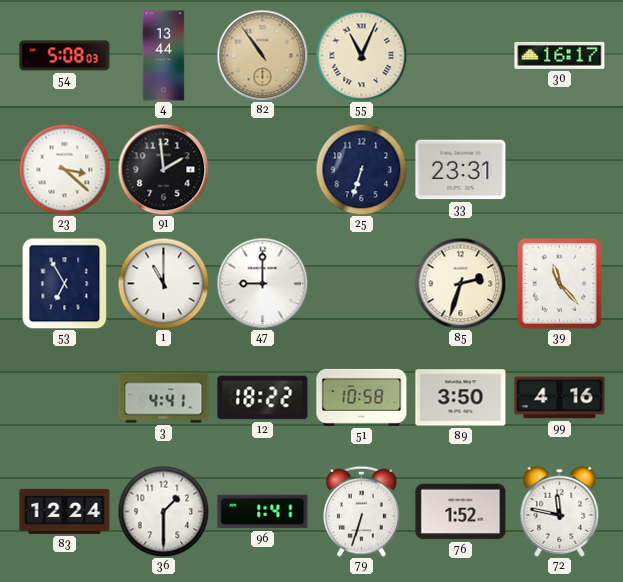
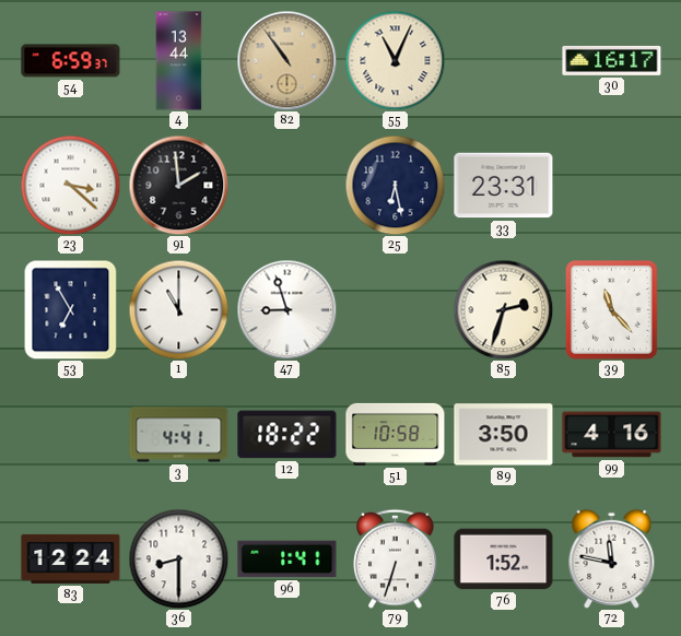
54: 5:08 -> 6:59 (71, 61)
25: 6:33 -> 6:28 (395, 185)
47: 9:00 -> 8:57 (286, 309)
36: 1:30 -> 8:30 (178, 558)
